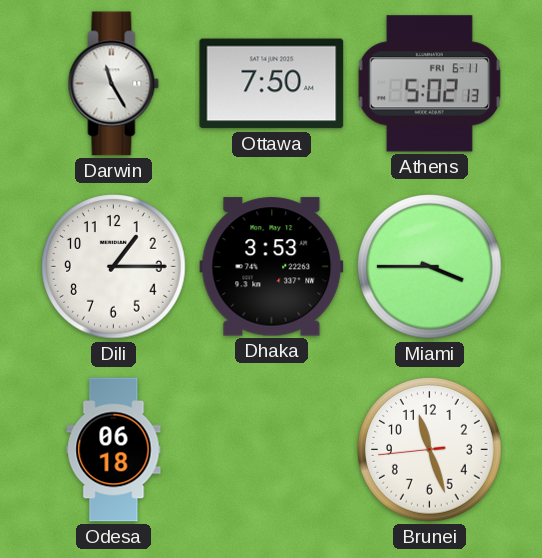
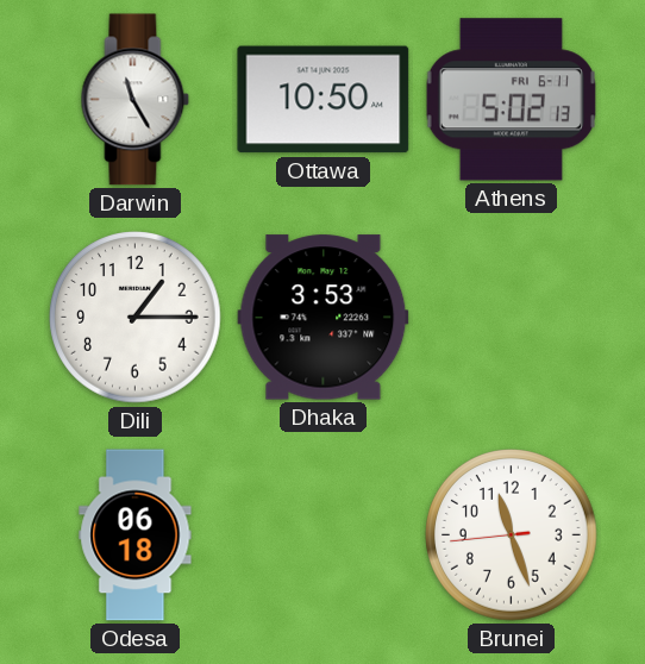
Ottawa: 7:50 -> 10:50 (324, 100)
Miami: 3:45 -> none (430, 267)
